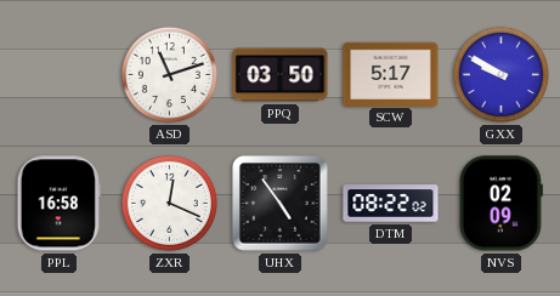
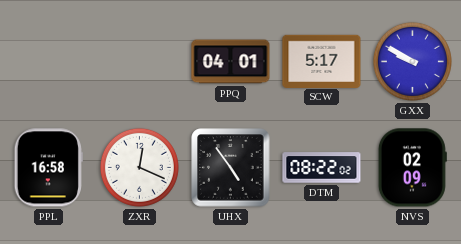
ASD: 11:12 -> none (169, 74)
PPQ: 03:50 -> 04:01 (231, 62)
